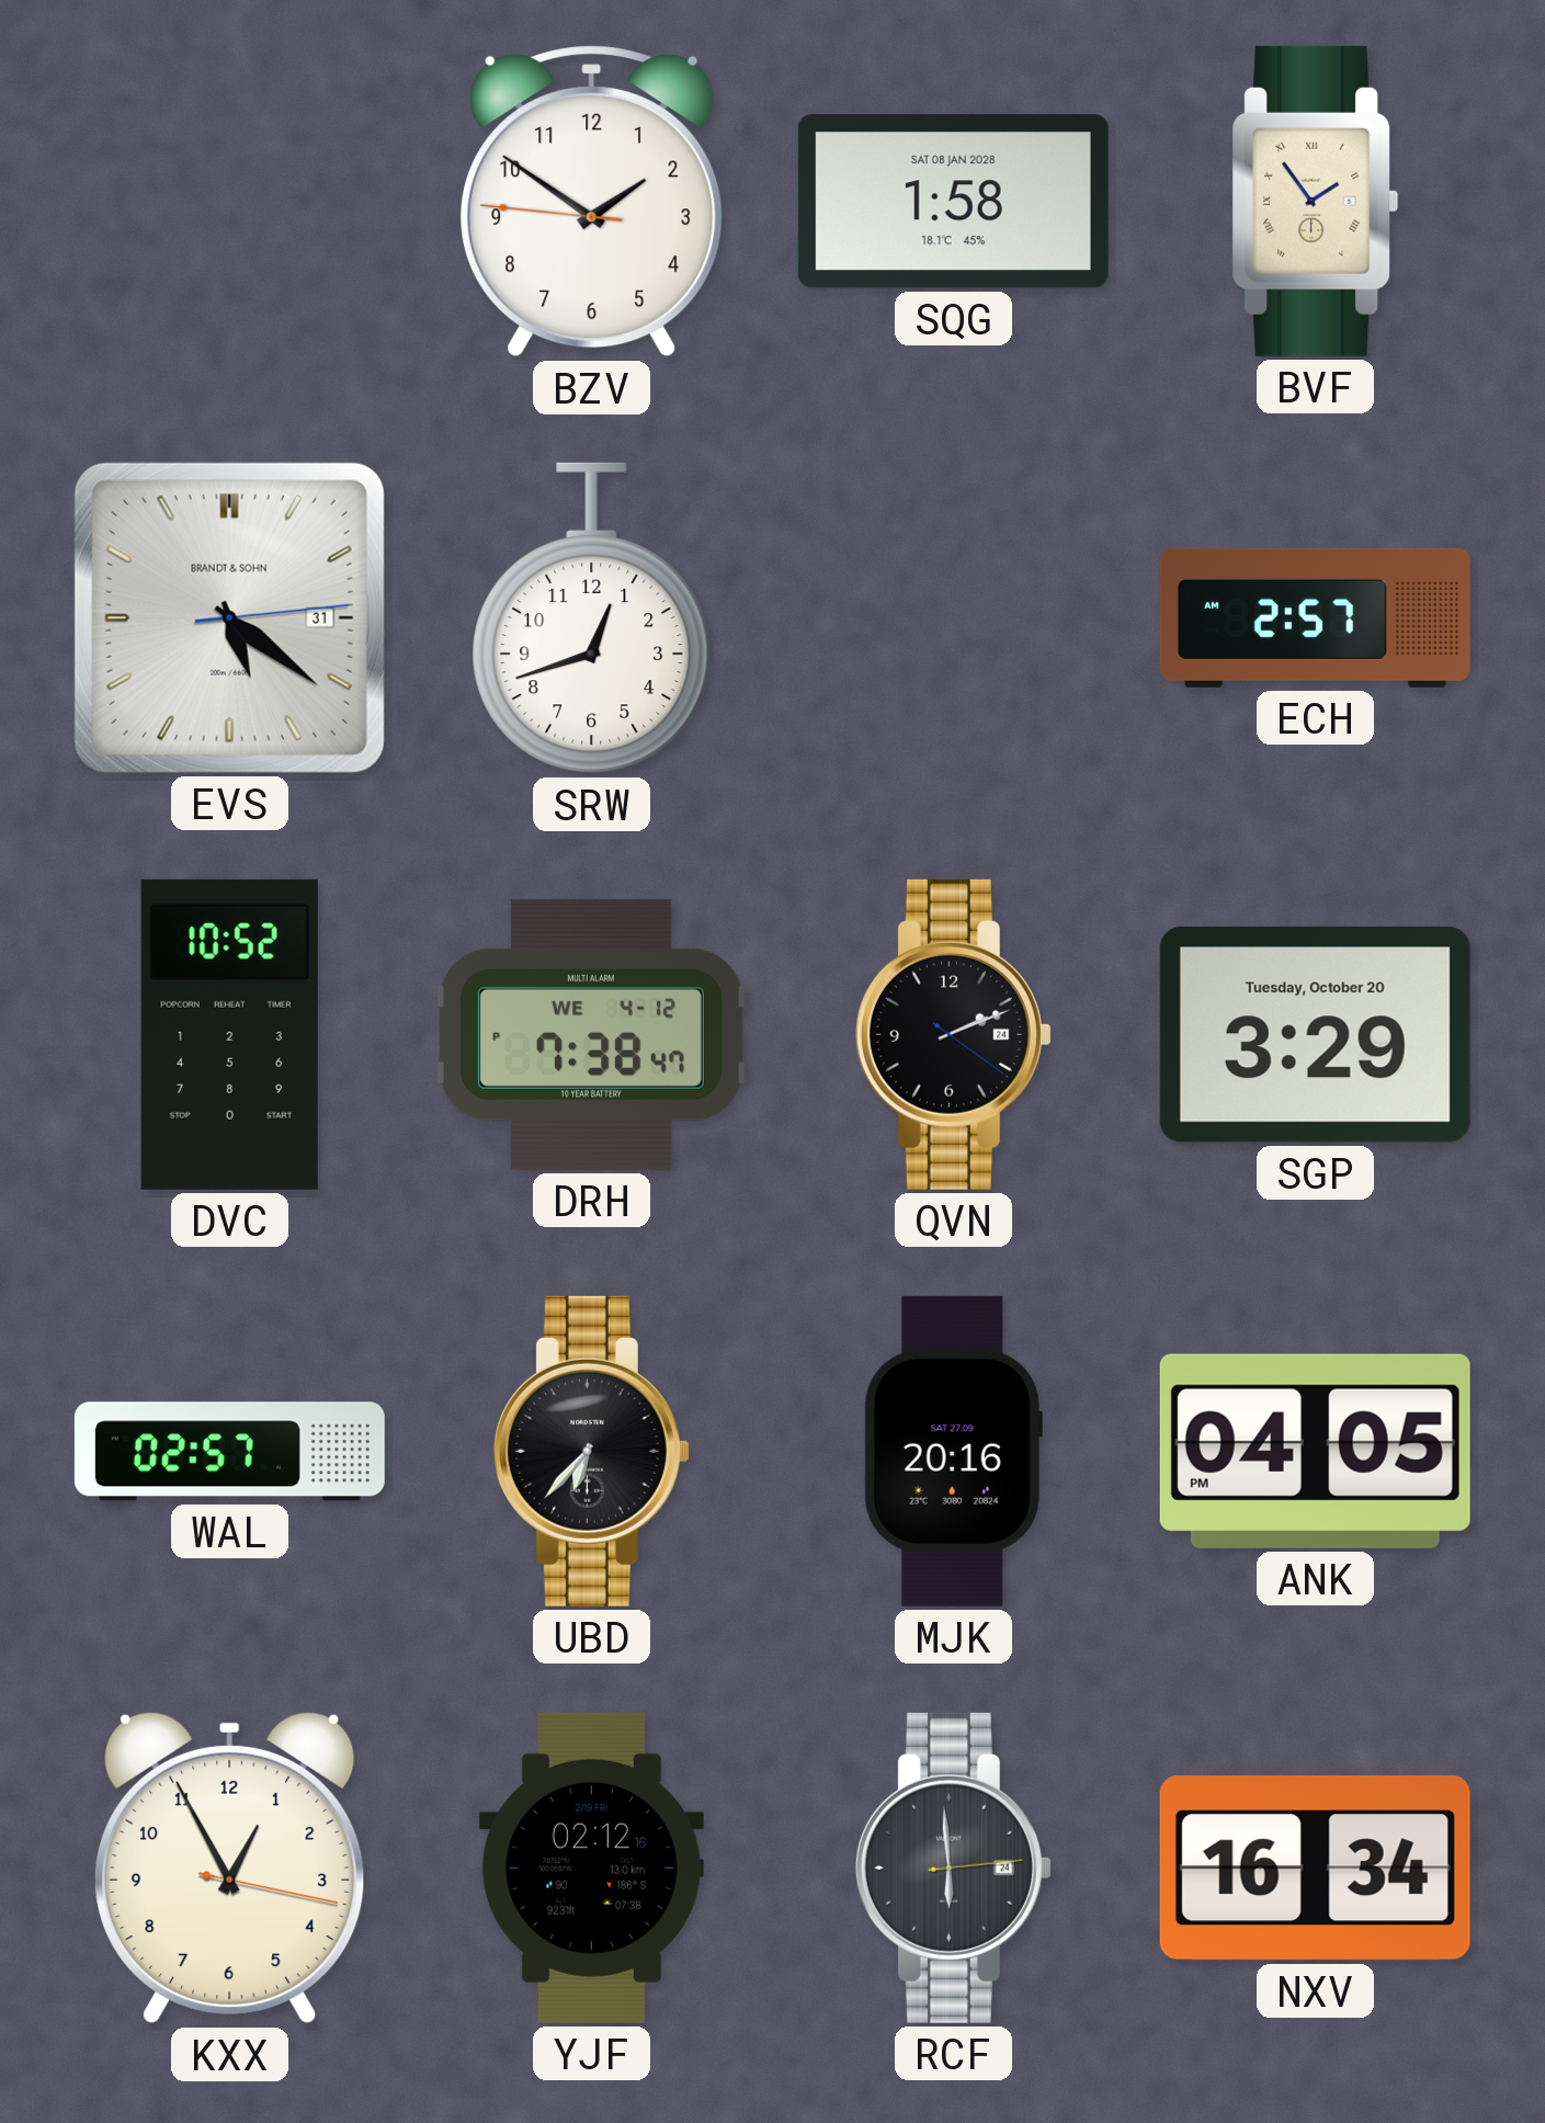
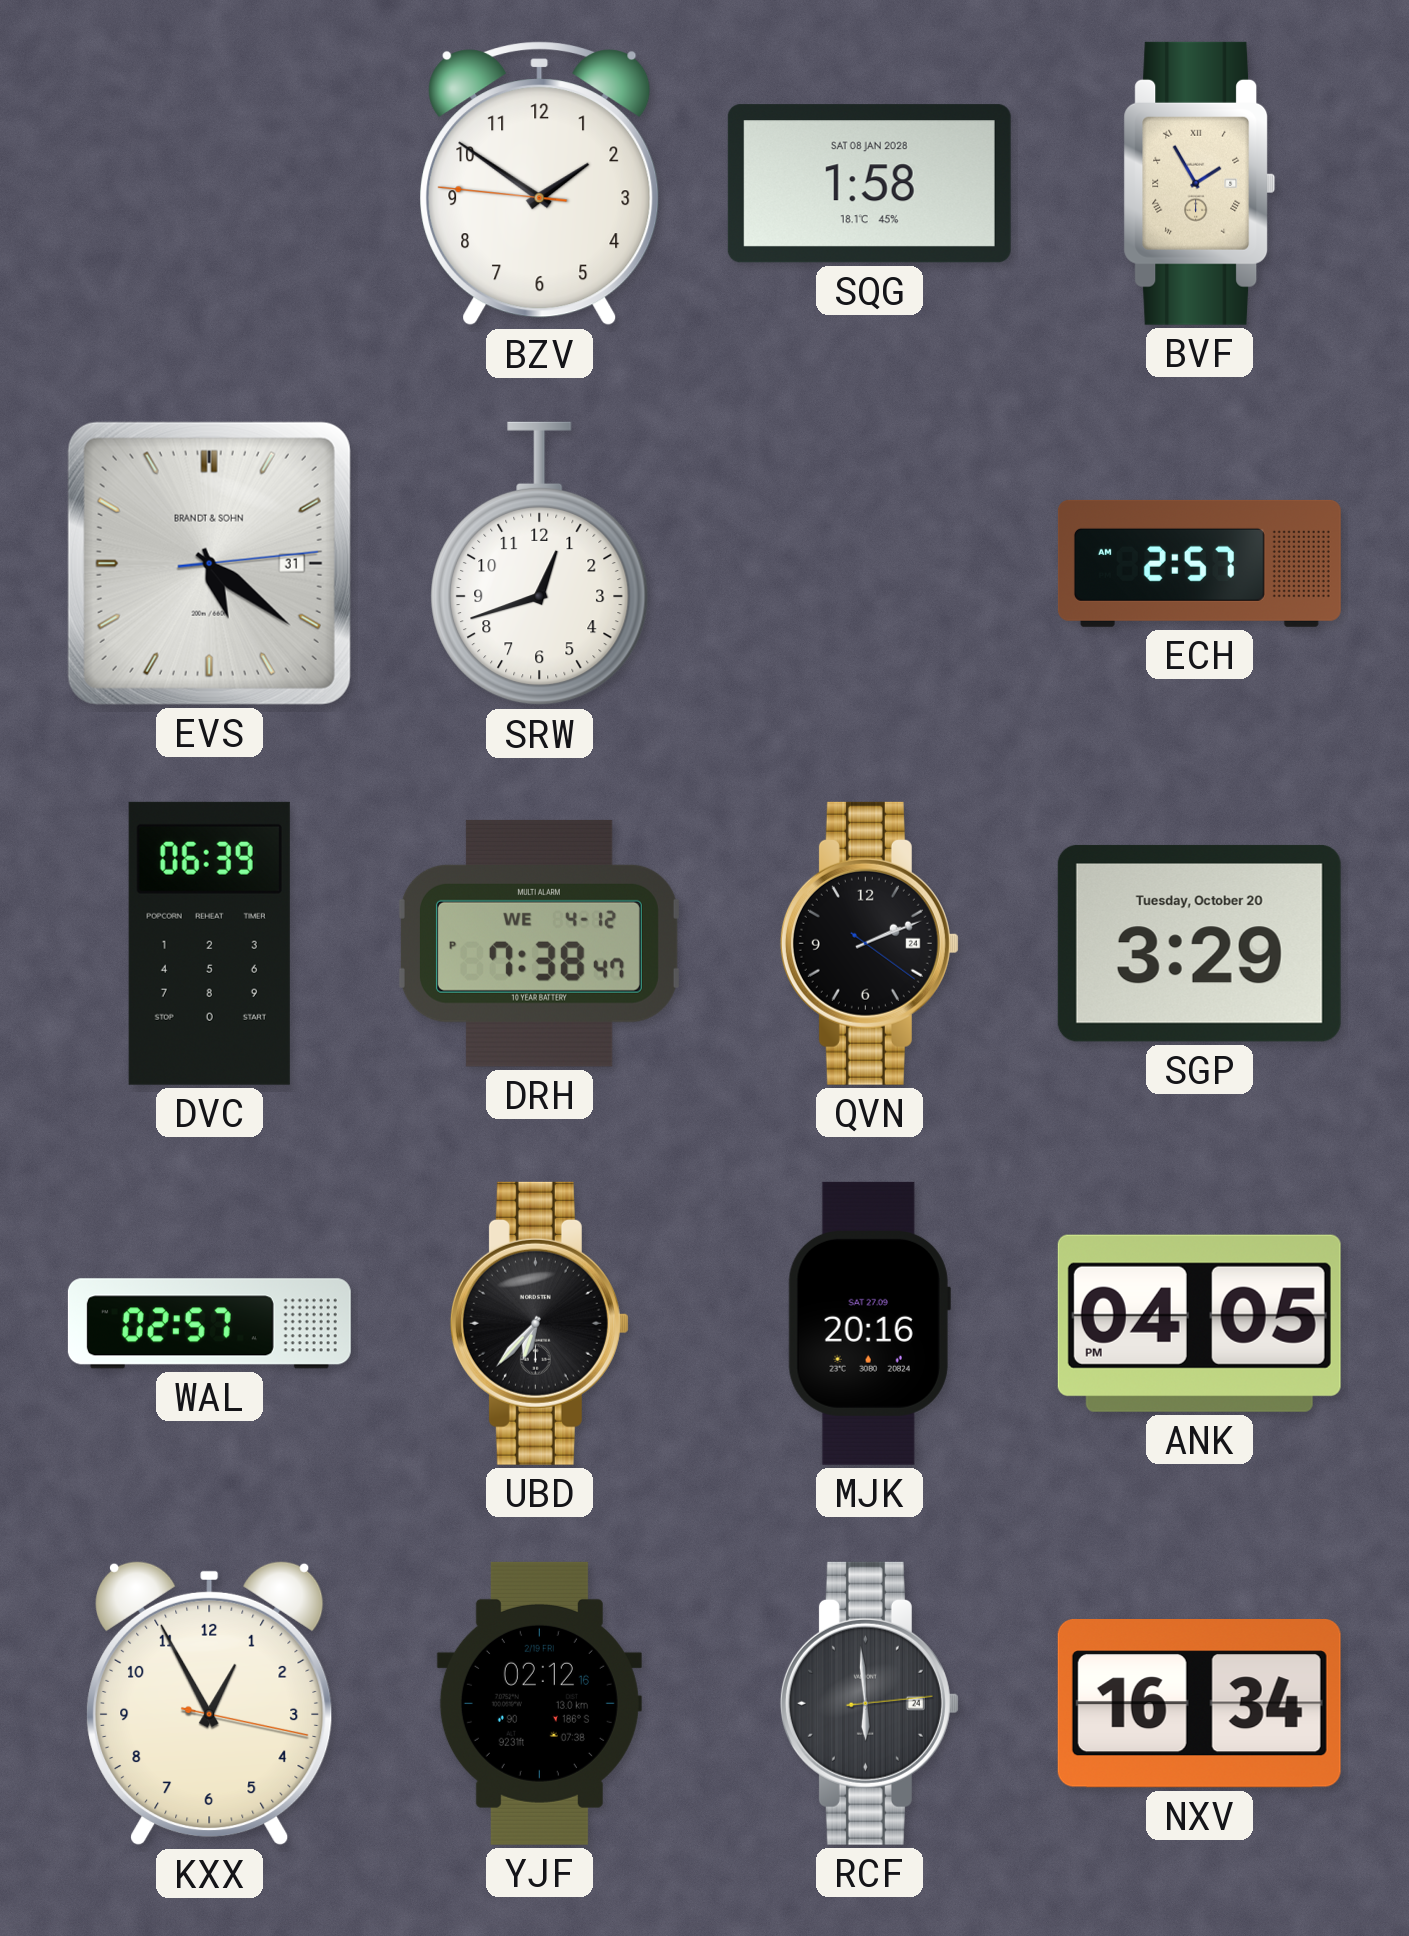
BVF: 1:54 -> 1:55 (1200, 183)
DVC: 10:52 -> 06:39 (209, 943)
